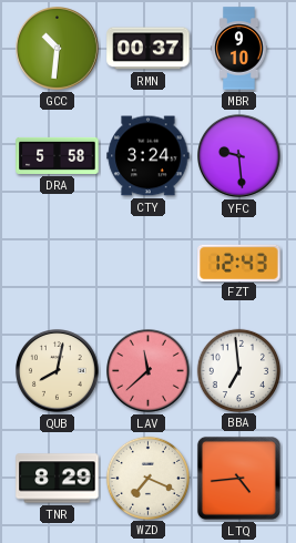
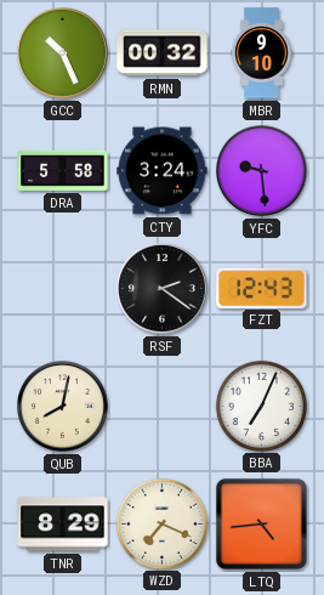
GCC: 10:31 -> 10:26 (63, 53)
RMN: 00:37 -> 00:32 (163, 53)
RSF: none -> 2:21 (163, 289)
LAV: 11:38 -> none (149, 371)
BBA: 6:59 -> 7:04 (261, 406)
